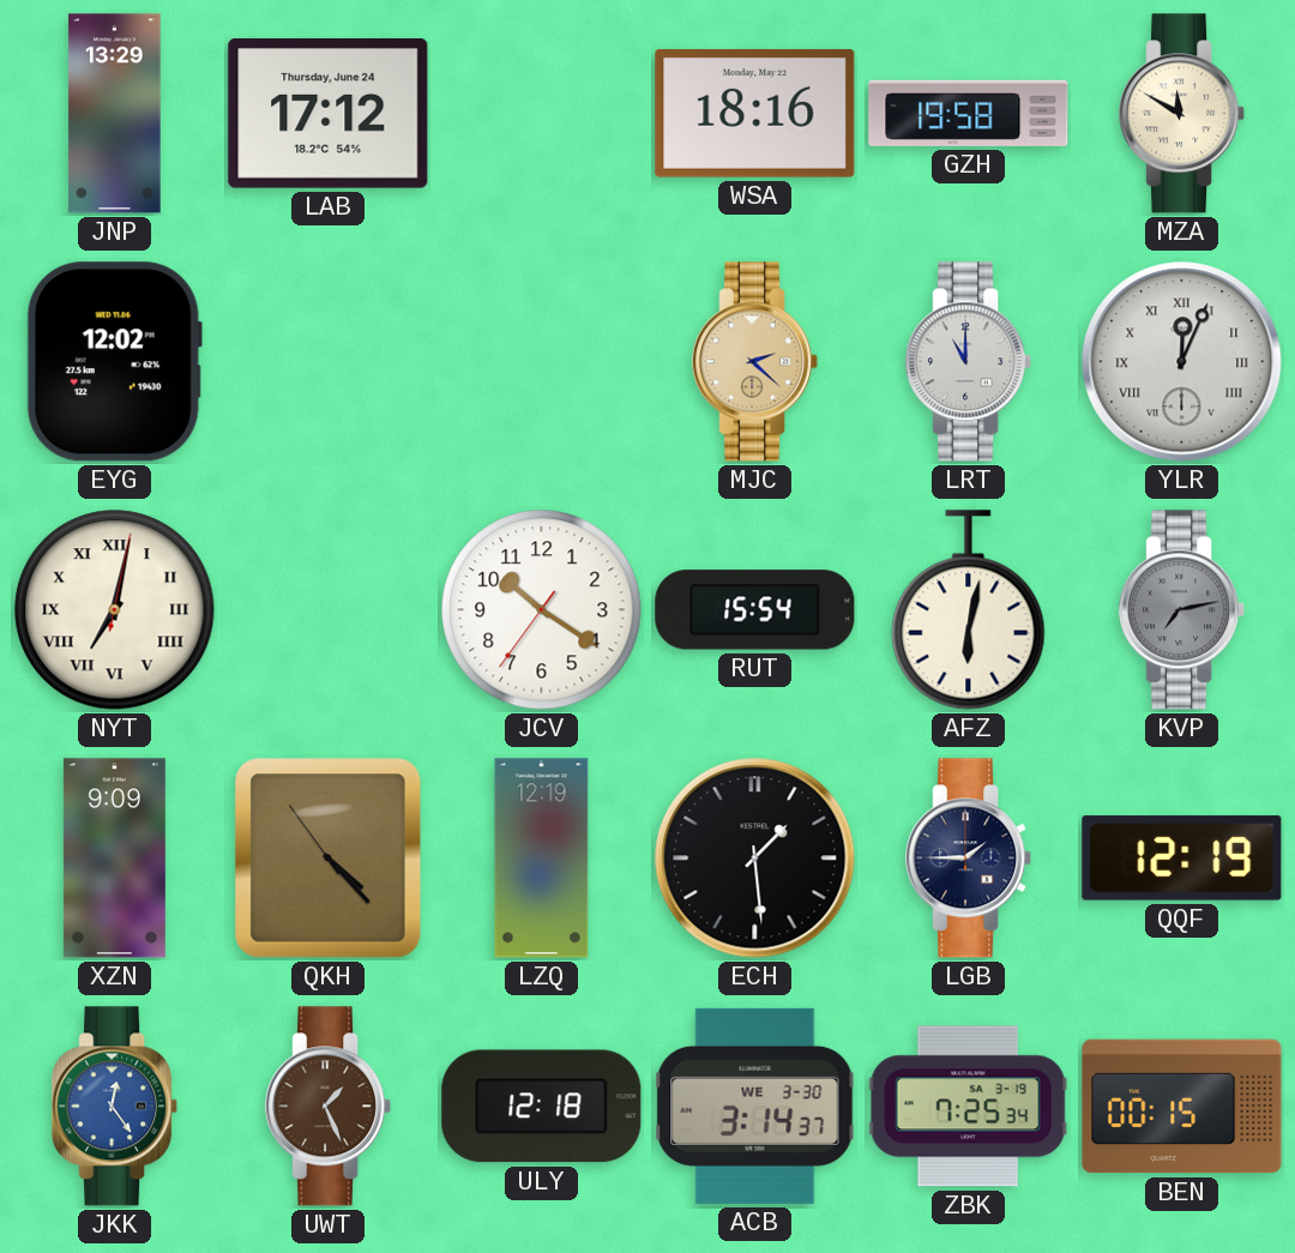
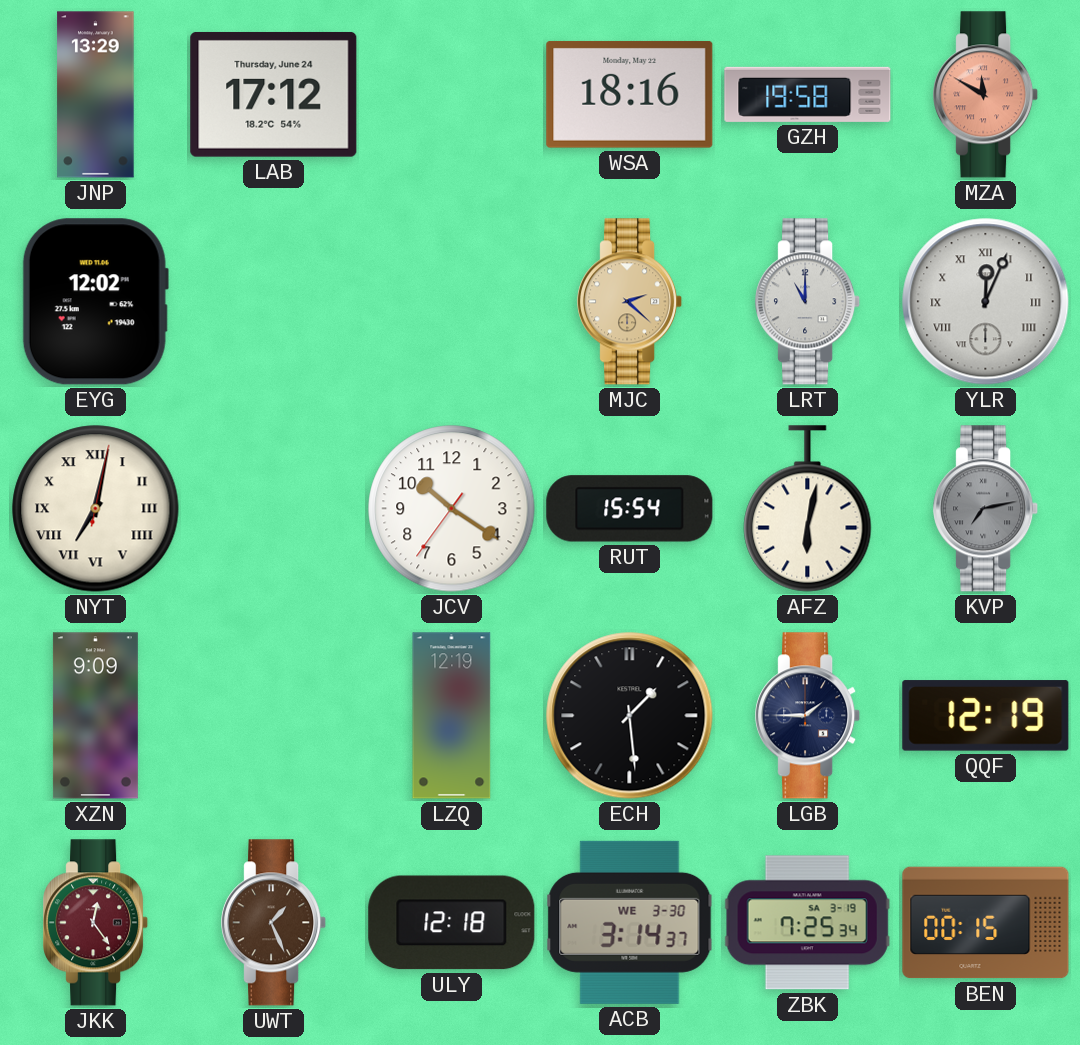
MZA dial: cream -> salmon (986, 95)
QKH: 4:22 -> none (329, 859)
JKK dial: blue -> burgundy (96, 923)
